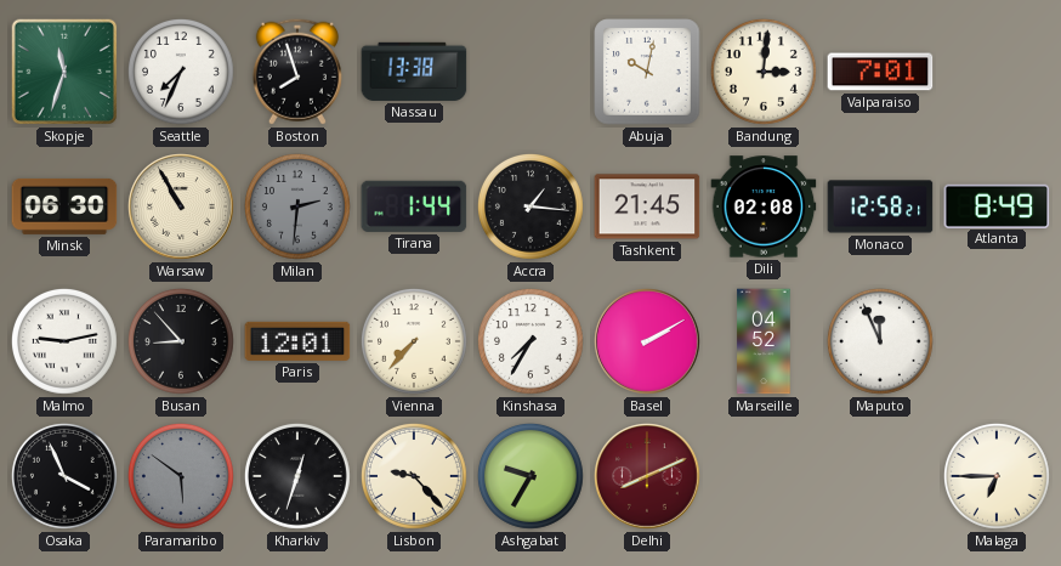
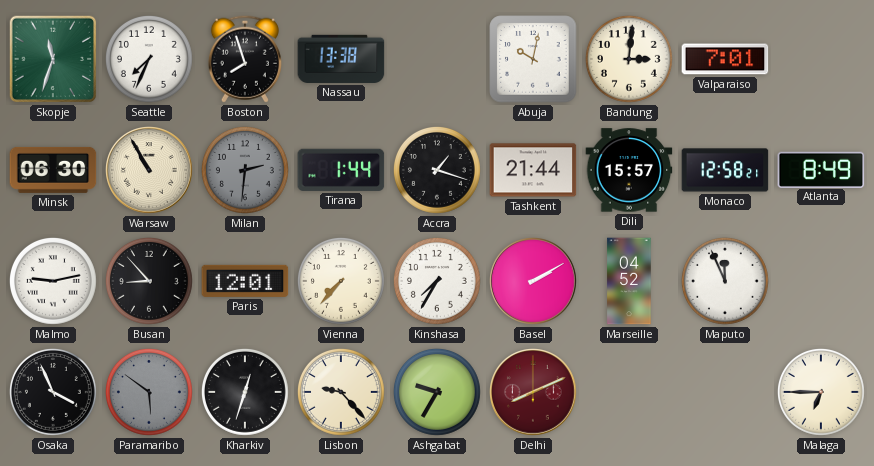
Accra: 1:16 -> 1:18 (437, 170)
Tashkent: 21:45 -> 21:44 (533, 170)
Dili: 02:08 -> 15:57 (629, 170)
